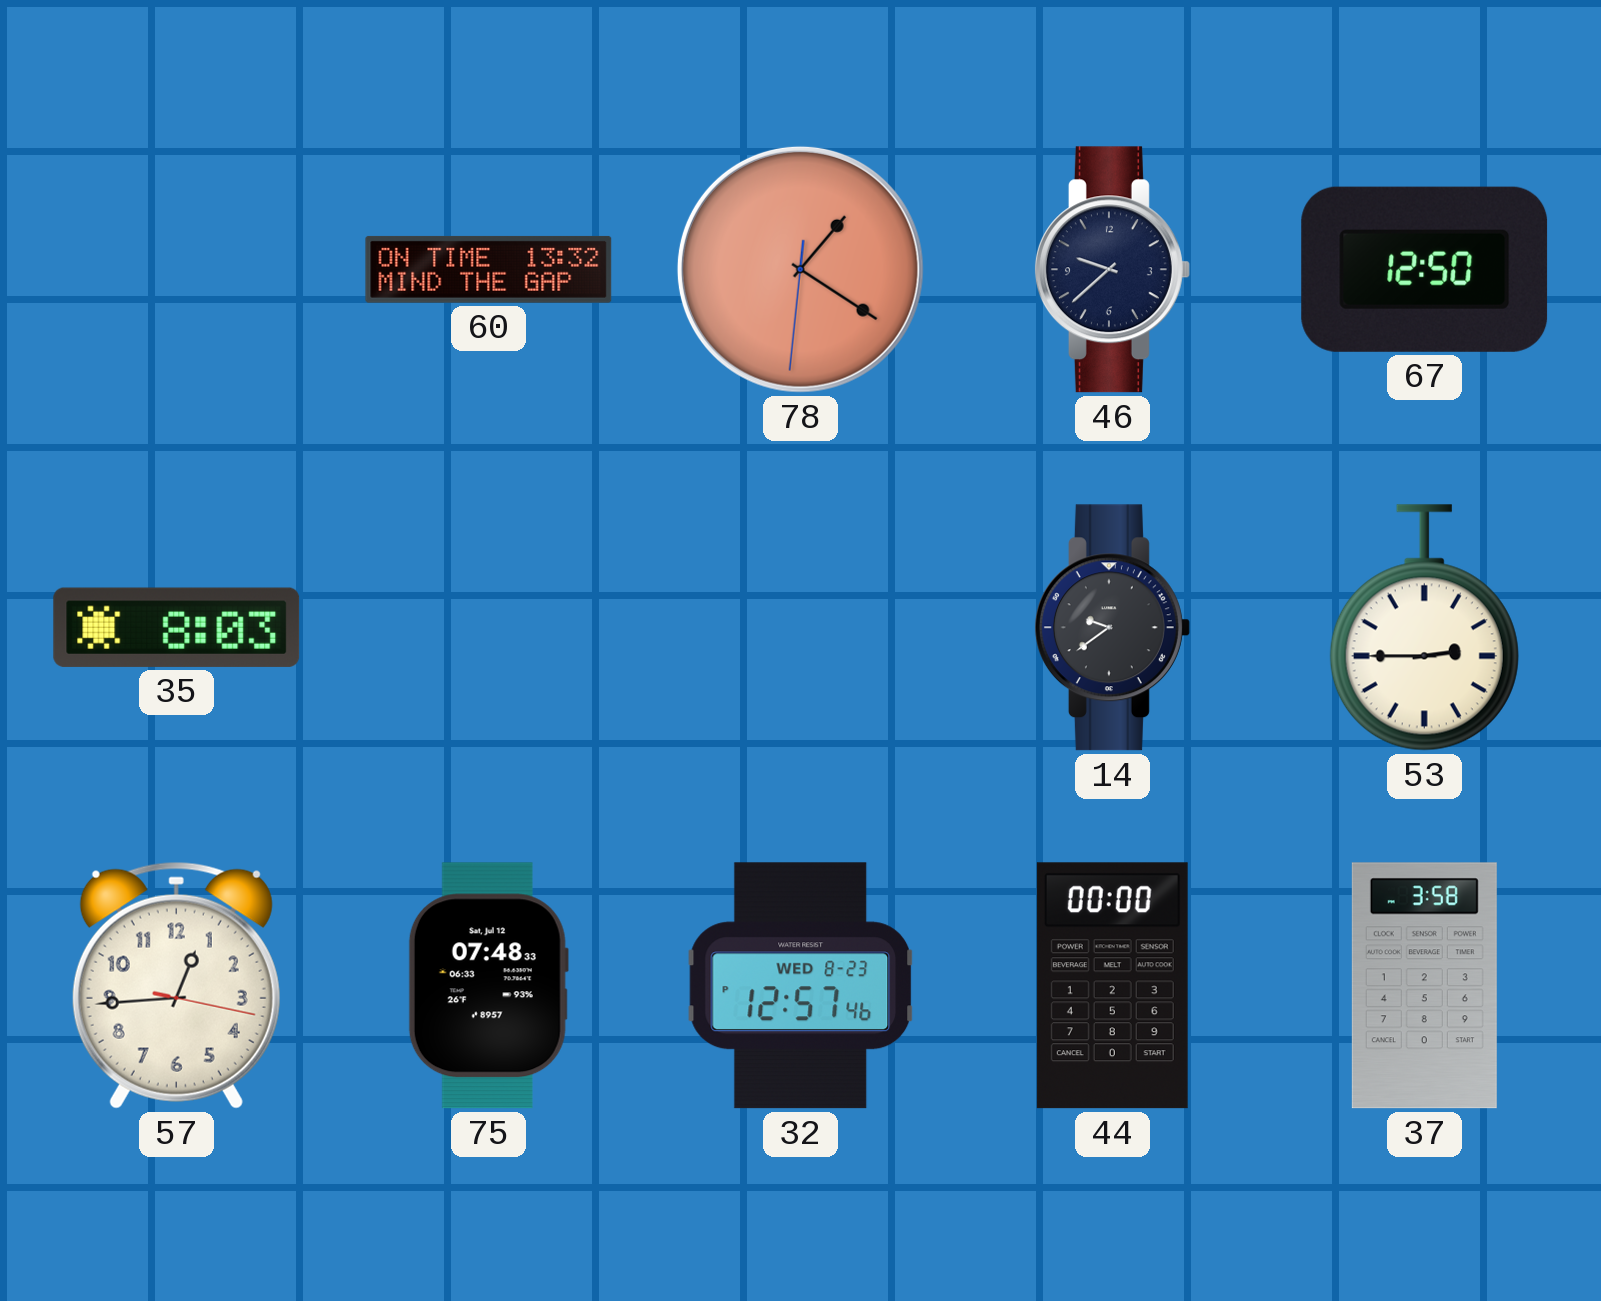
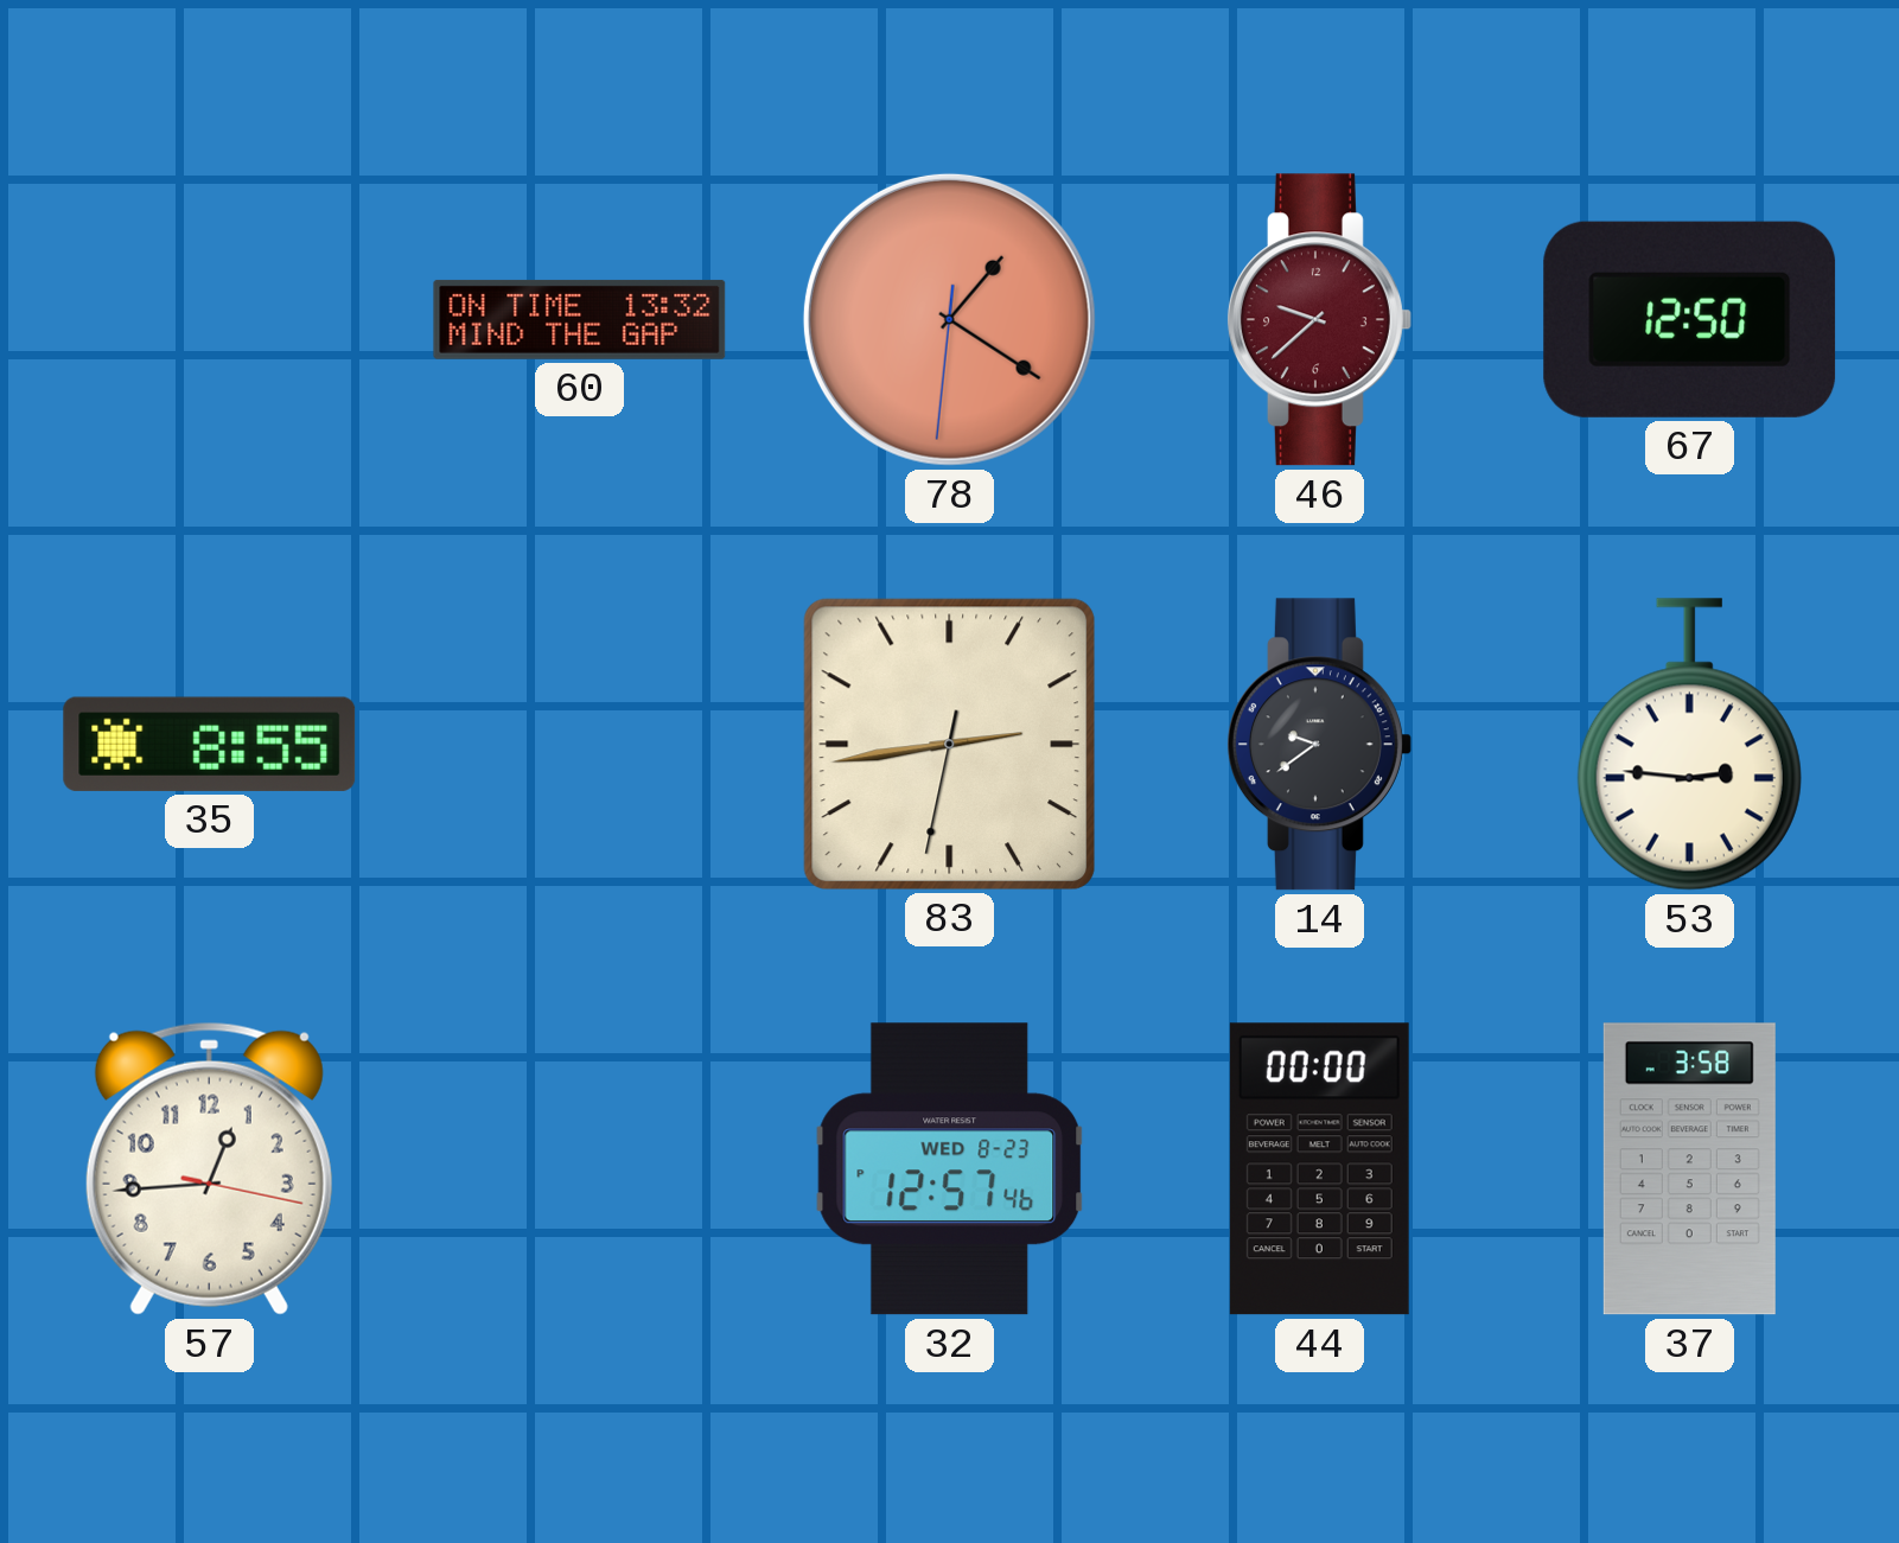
46 dial: navy -> burgundy (1319, 320)
35: 8:03 -> 8:55 (210, 744)
83: none -> 2:43 (949, 744)
53: 2:45 -> 2:46 (1689, 745)
75: 07:48 -> none (488, 986)
